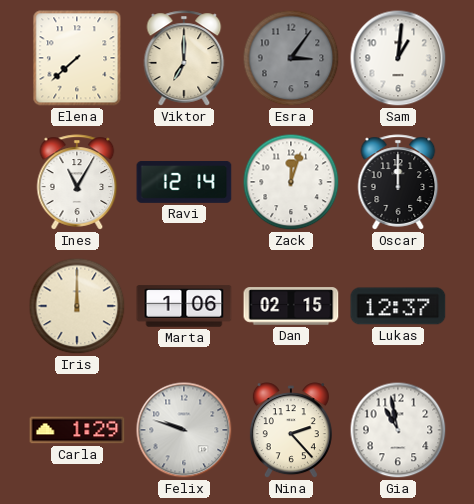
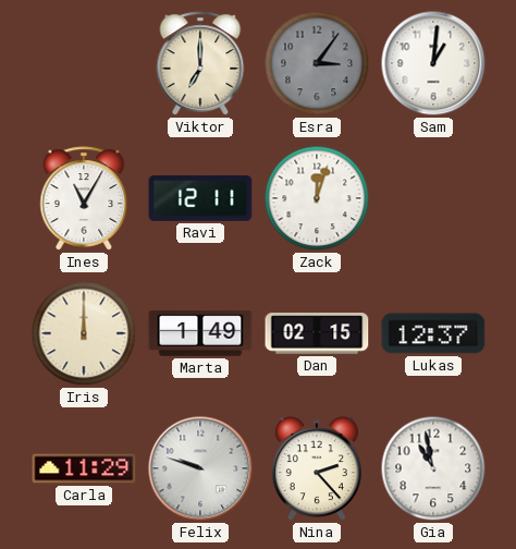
Elena: 7:38 -> none (77, 58)
Ravi: 12:14 -> 12:11 (200, 199)
Oscar: 12:00 -> none (398, 182)
Marta: 1:06 -> 1:49 (200, 333)
Carla: 1:29 -> 11:29 (84, 468)
